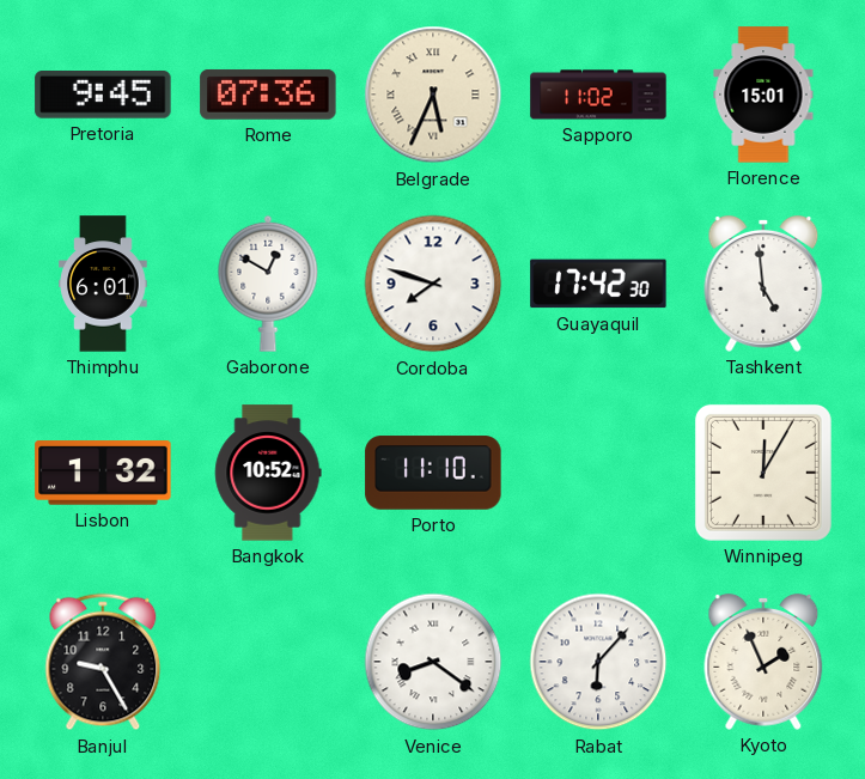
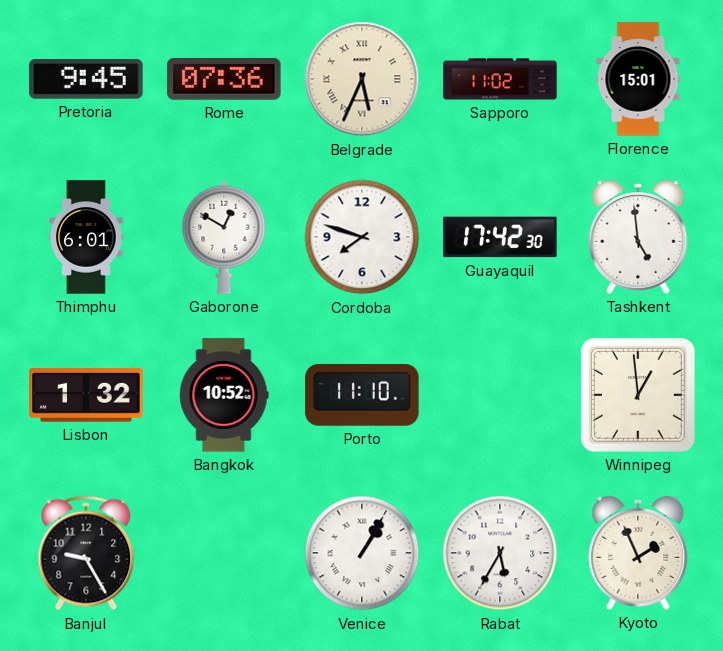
Winnipeg: 12:05 -> 12:59 (638, 395)
Venice: 8:21 -> 1:05 (362, 553)
Rabat: 6:07 -> 5:35 (500, 553)
